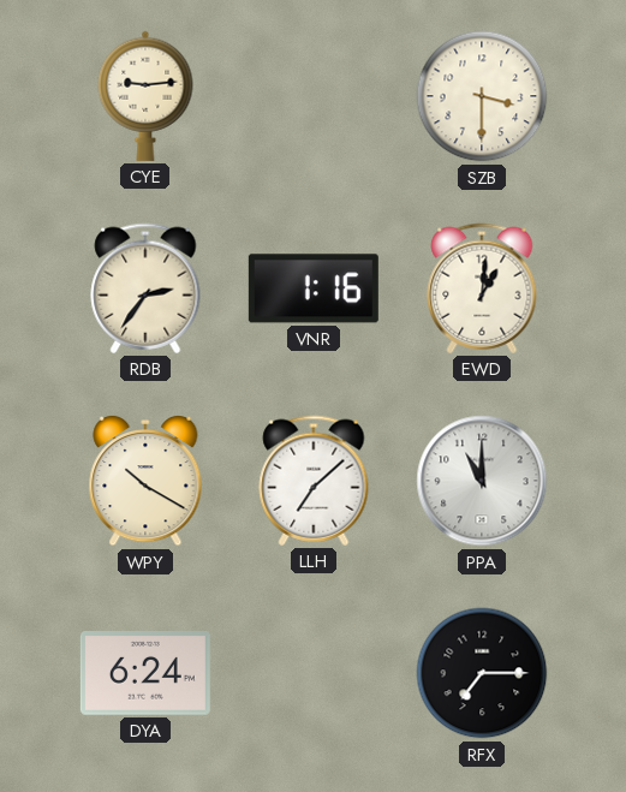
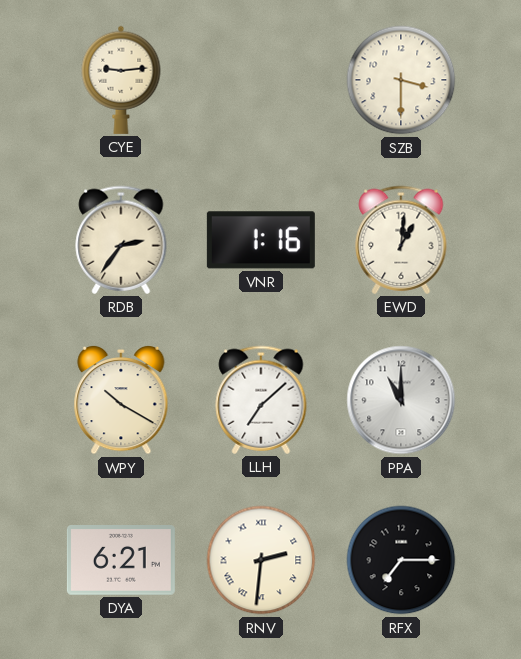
DYA: 6:24 -> 6:21 (121, 561)
RNV: none -> 2:31 (261, 560)
